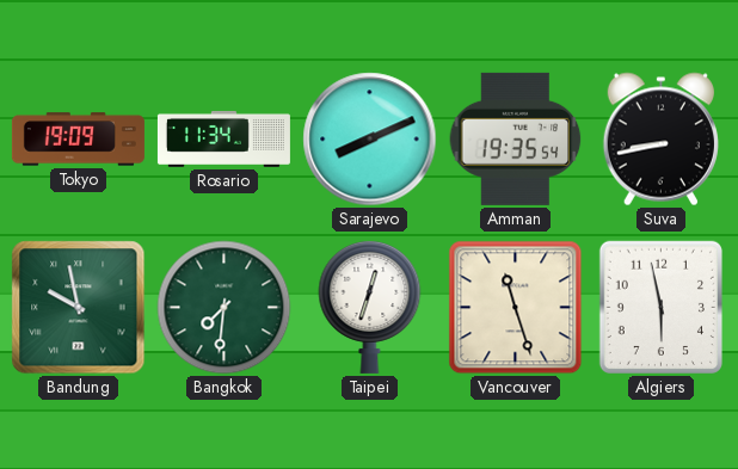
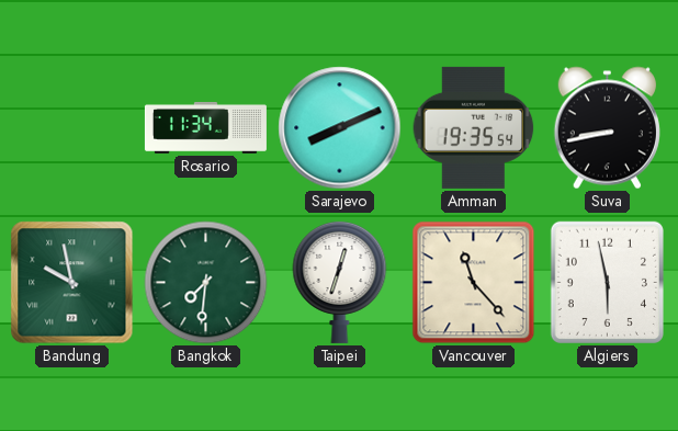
Tokyo: 19:09 -> none (78, 140)
Vancouver: 11:27 -> 11:23 (474, 283)
